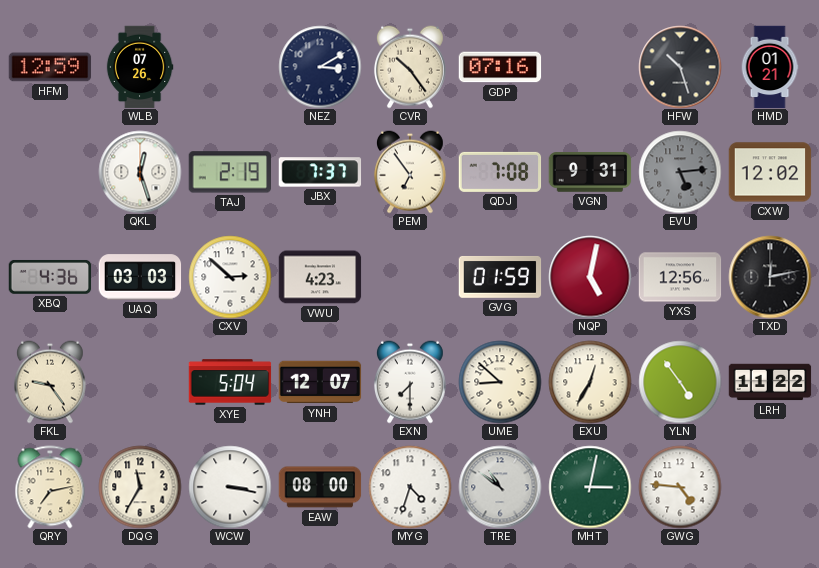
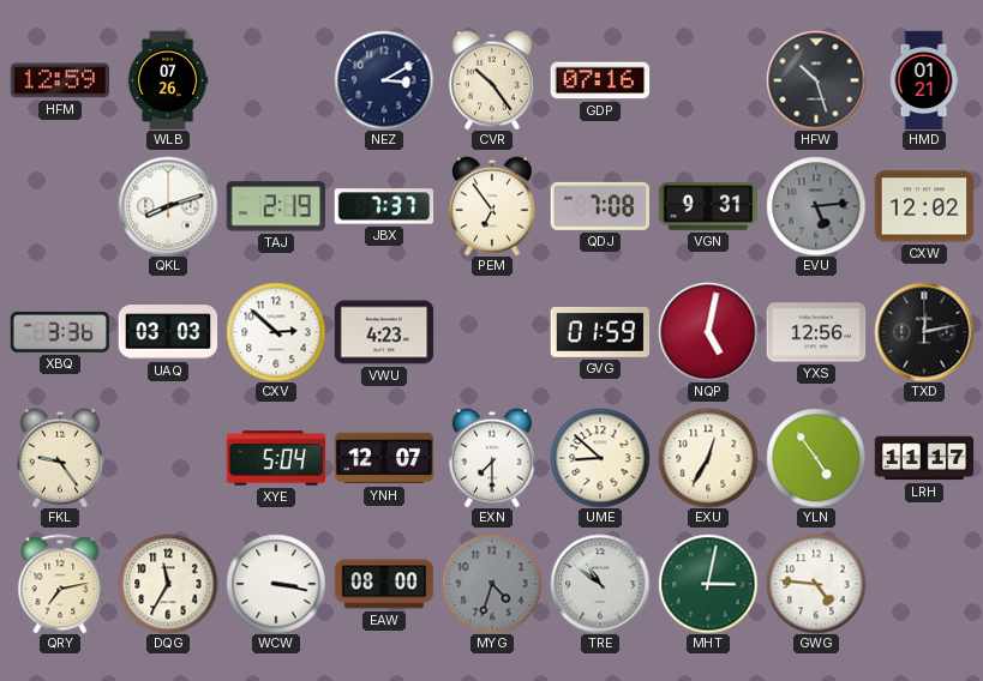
QKL: 12:27 -> 8:12 (168, 206)
XBQ: 4:36 -> 3:36 (60, 332)
LRH: 11:22 -> 11:17 (924, 458)
MYG dial: white -> grey (492, 584)
